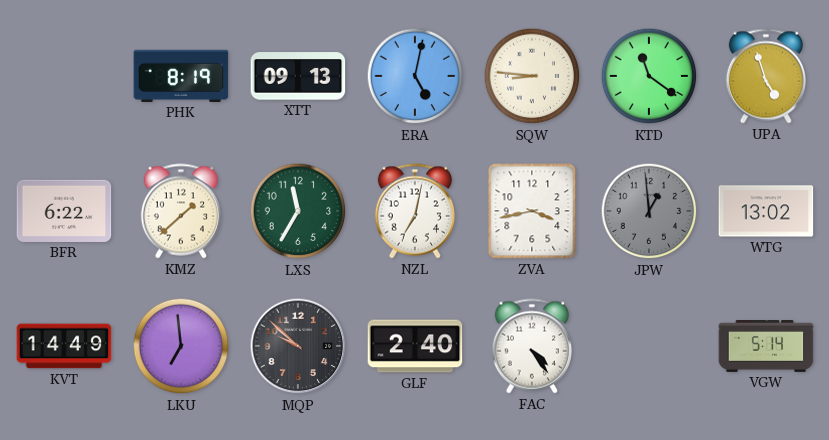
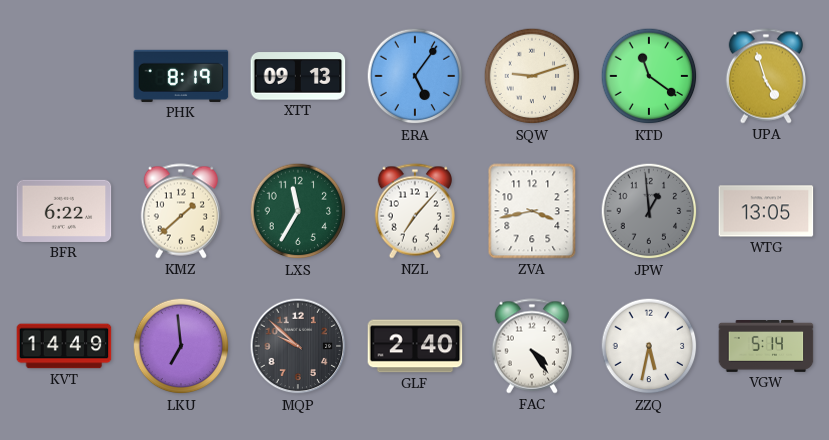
ERA: 5:02 -> 5:06 (415, 76)
SQW: 8:46 -> 9:12 (532, 76)
NZL: 7:02 -> 7:07 (415, 211)
WTG: 13:02 -> 13:05 (766, 211)
ZZQ: none -> 5:32 (649, 346)
